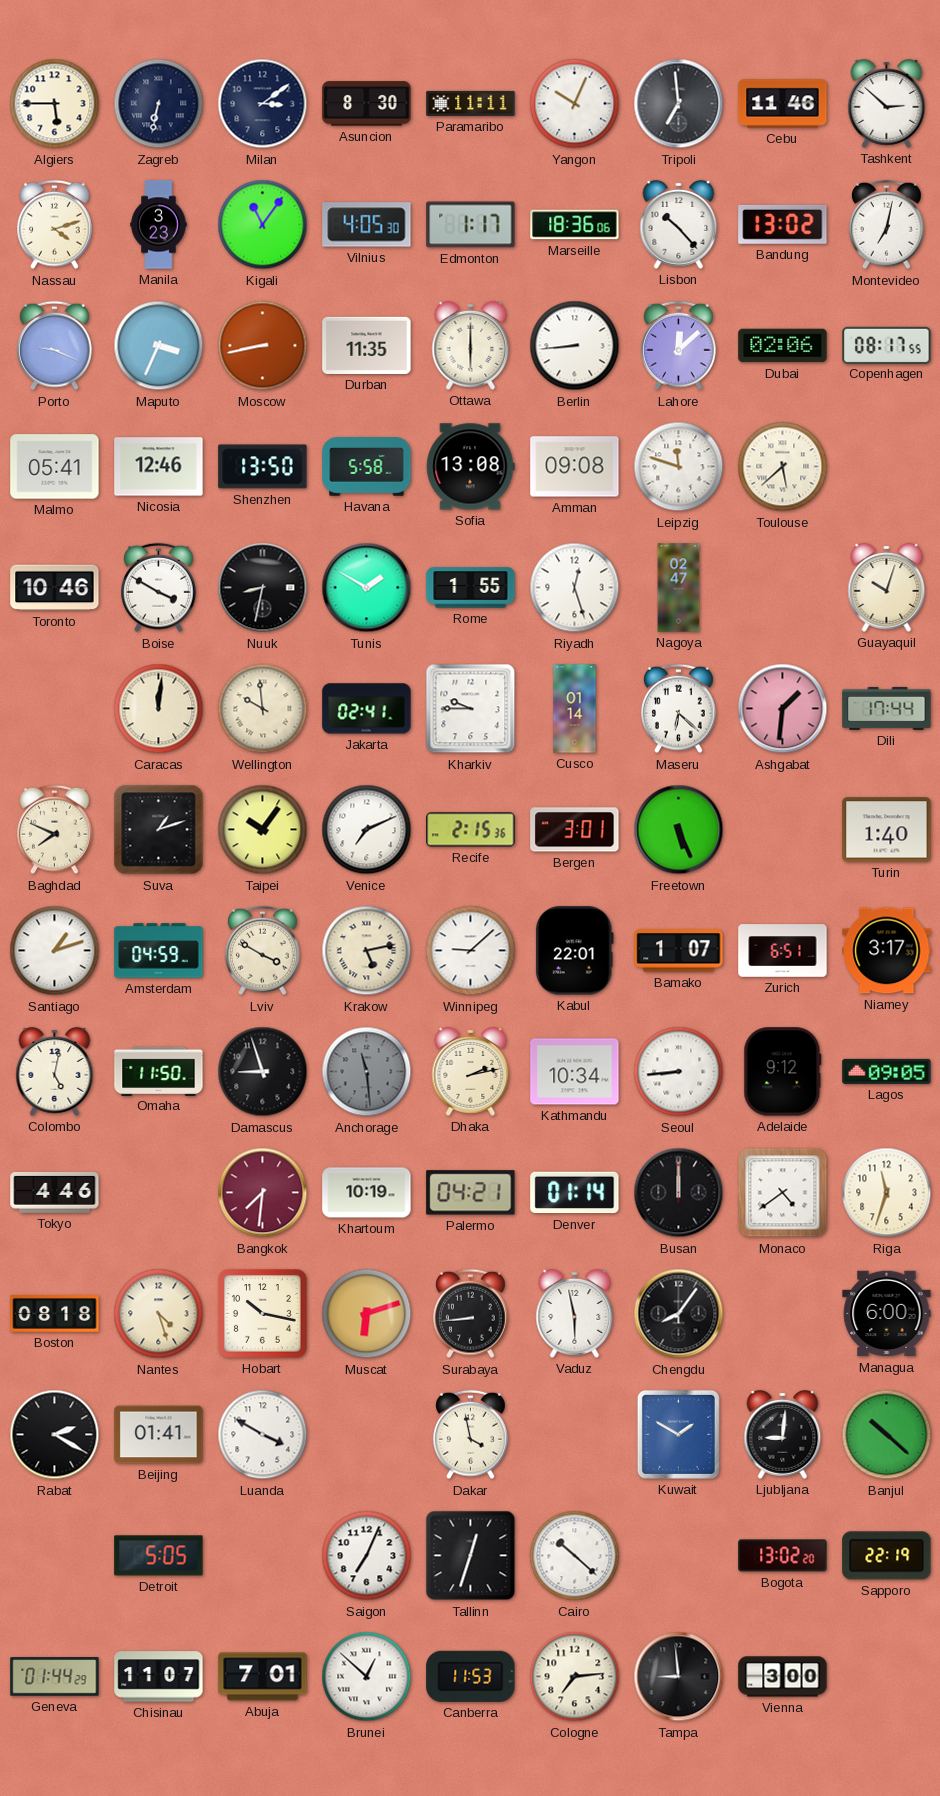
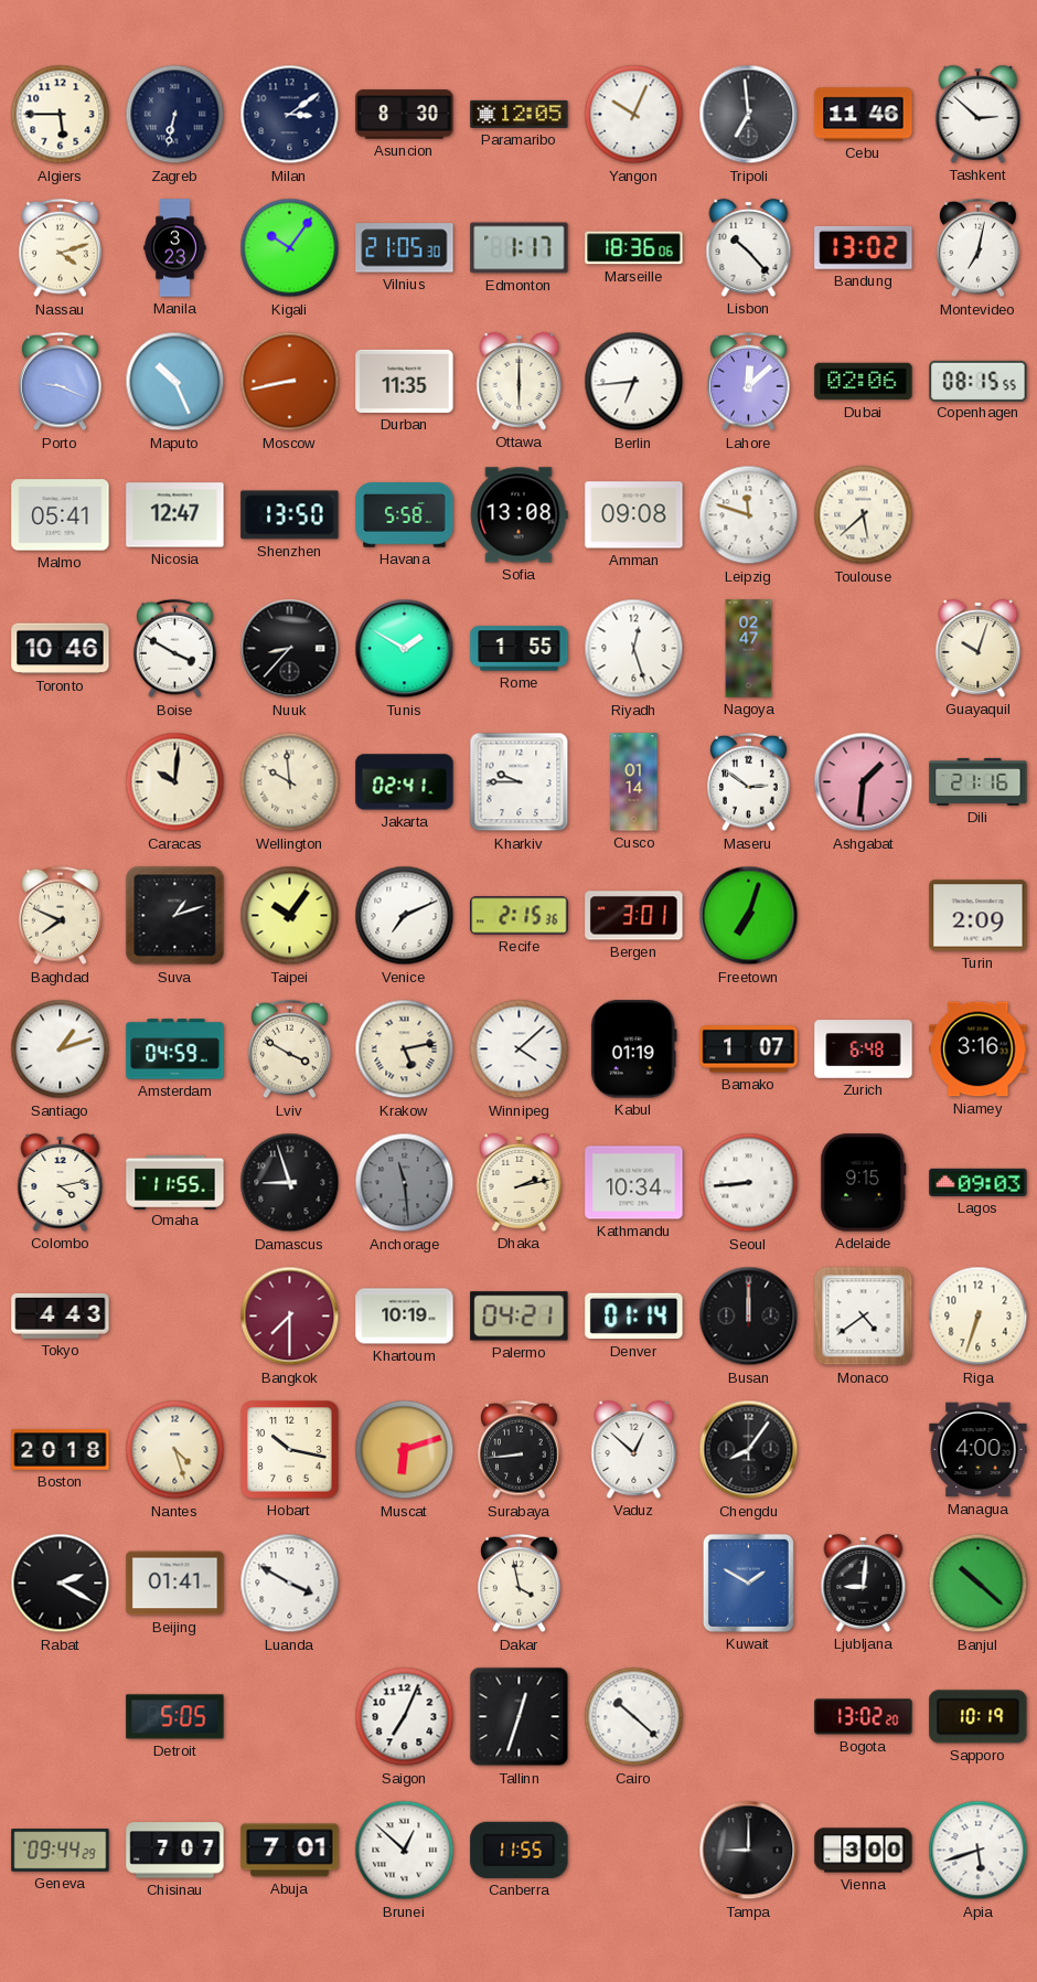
Paramaribo: 11:11 -> 12:05 (520, 114)
Kigali: 11:06 -> 10:06 (290, 248)
Vilnius: 4:05 -> 21:05 (405, 248)
Maputo: 3:34 -> 10:26 (175, 382)
Berlin: 8:44 -> 6:44 (634, 382)
Copenhagen: 08:17 -> 08:15 (979, 381)
Nicosia: 12:46 -> 12:47 (175, 515)
Nuuk: 8:32 -> 8:37 (290, 649)
Caracas: 12:01 -> 10:01 (175, 782)
Maseru: 6:22 -> 2:51 (749, 782)
Dili: 17:44 -> 21:16 (979, 781)
Freetown: 5:26 -> 7:03 (749, 916)
Turin: 1:40 -> 2:09 (979, 916)
Winnipeg: 9:08 -> 4:08 (520, 1049)
Kabul: 22:01 -> 01:19 (633, 1049)
Zurich: 6:51 -> 6:48 (864, 1049)
Niamey: 3:17 -> 3:16 (979, 1049)
Colombo: 5:02 -> 4:13 (61, 1182)
Omaha: 11:50 -> 11:55 (175, 1182)
Adelaide: 9:12 -> 9:15 (864, 1183)
Lagos: 09:05 -> 09:03 (979, 1182)
Tokyo: 4:46 -> 4:43 (61, 1315)
Bangkok: 7:31 -> 7:30 (290, 1317)
Riga: 11:33 -> 6:33 (979, 1317)
Boston: 08:18 -> 20:18 (61, 1450)
Vaduz: 5:58 -> 12:52 (634, 1449)
Managua: 6:00 -> 4:00 (979, 1450)
Sapporo: 22:19 -> 10:19 (979, 1717)
Geneva: 01:44 -> 09:44 (61, 1851)
Chisinau: 11:07 -> 7:07 (175, 1851)
Canberra: 11:53 -> 11:55 (520, 1850)
Cologne: 7:14 -> none (575, 1677)
Tampa: 8:59 -> 9:00 (749, 1851)
Apia: none -> 5:42 (979, 1851)
